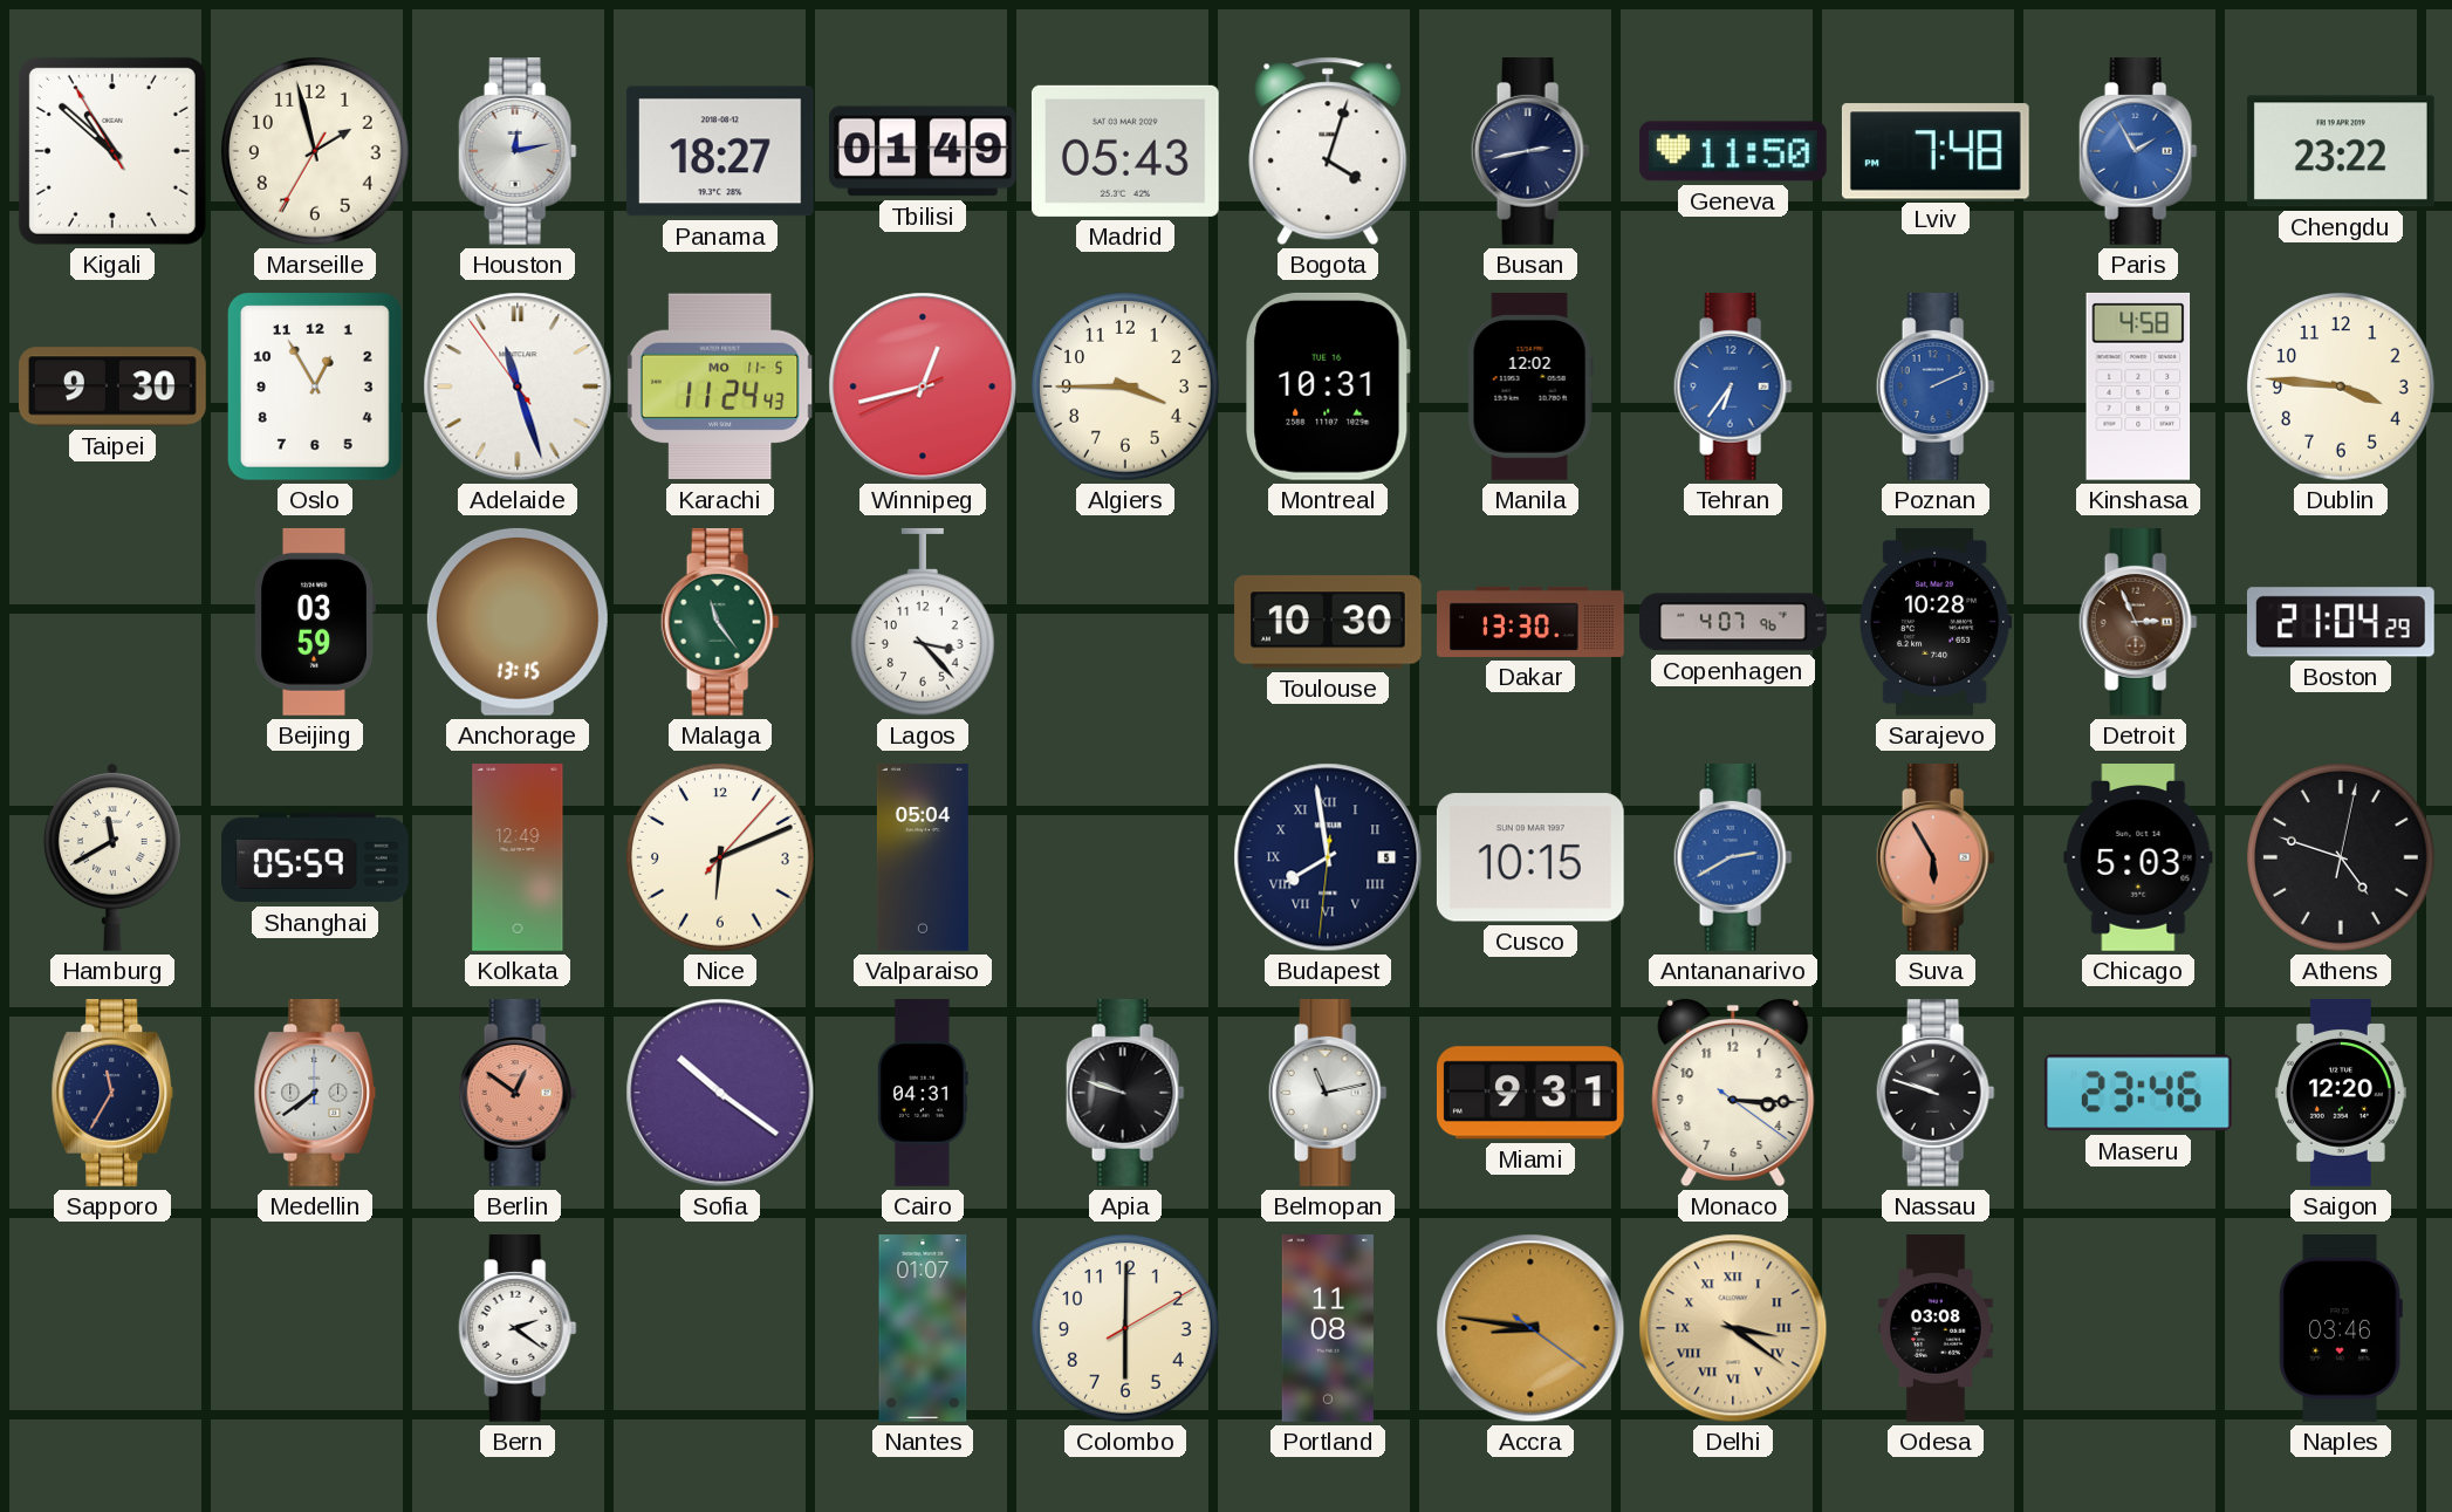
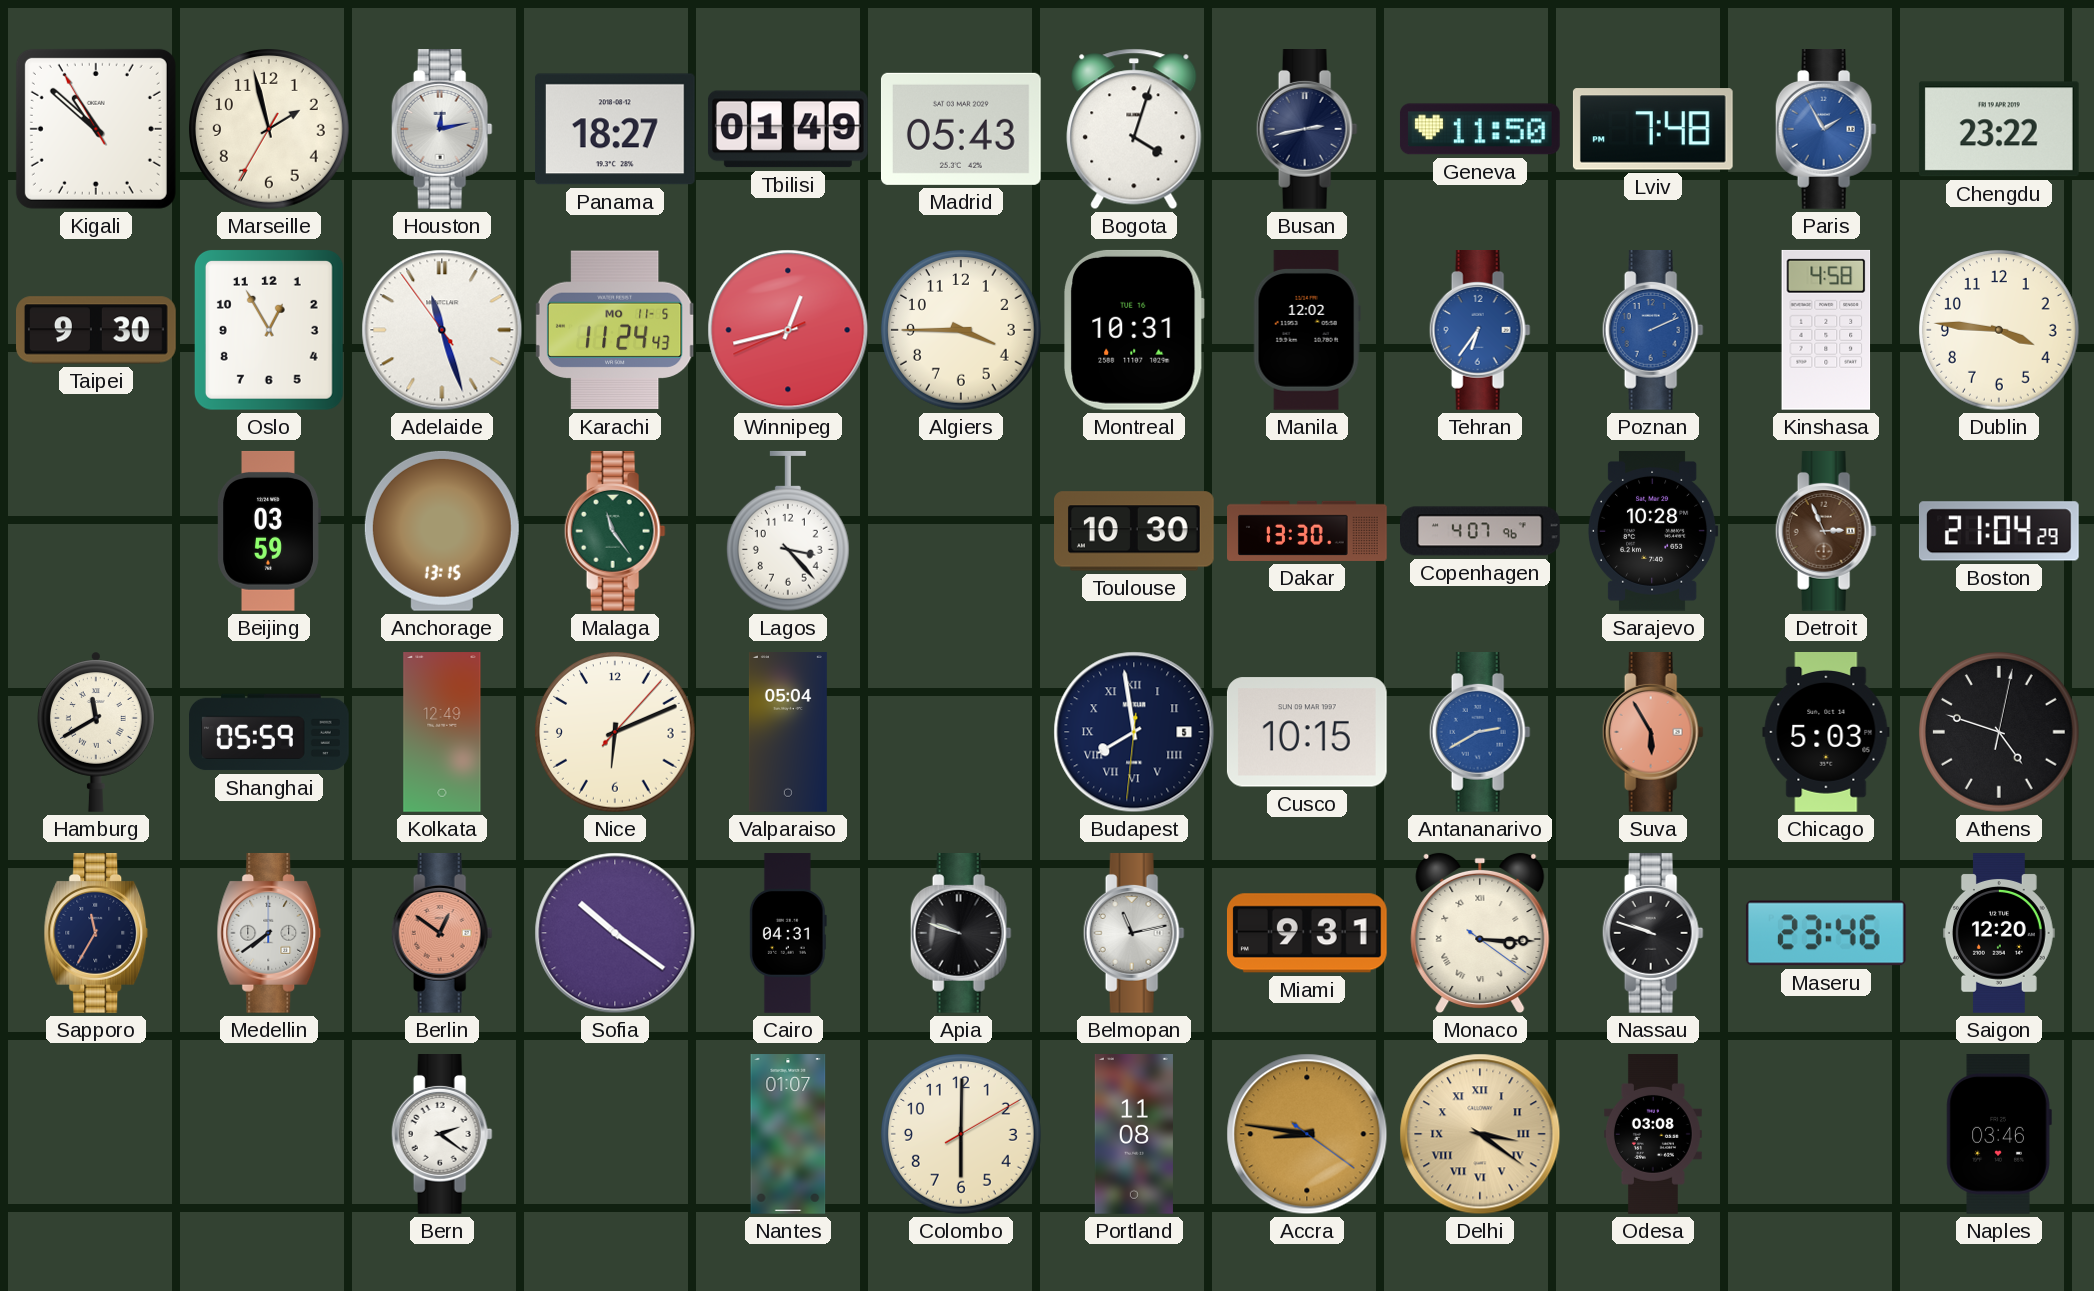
Monaco numerals: Arabic -> Roman (1480, 933)
